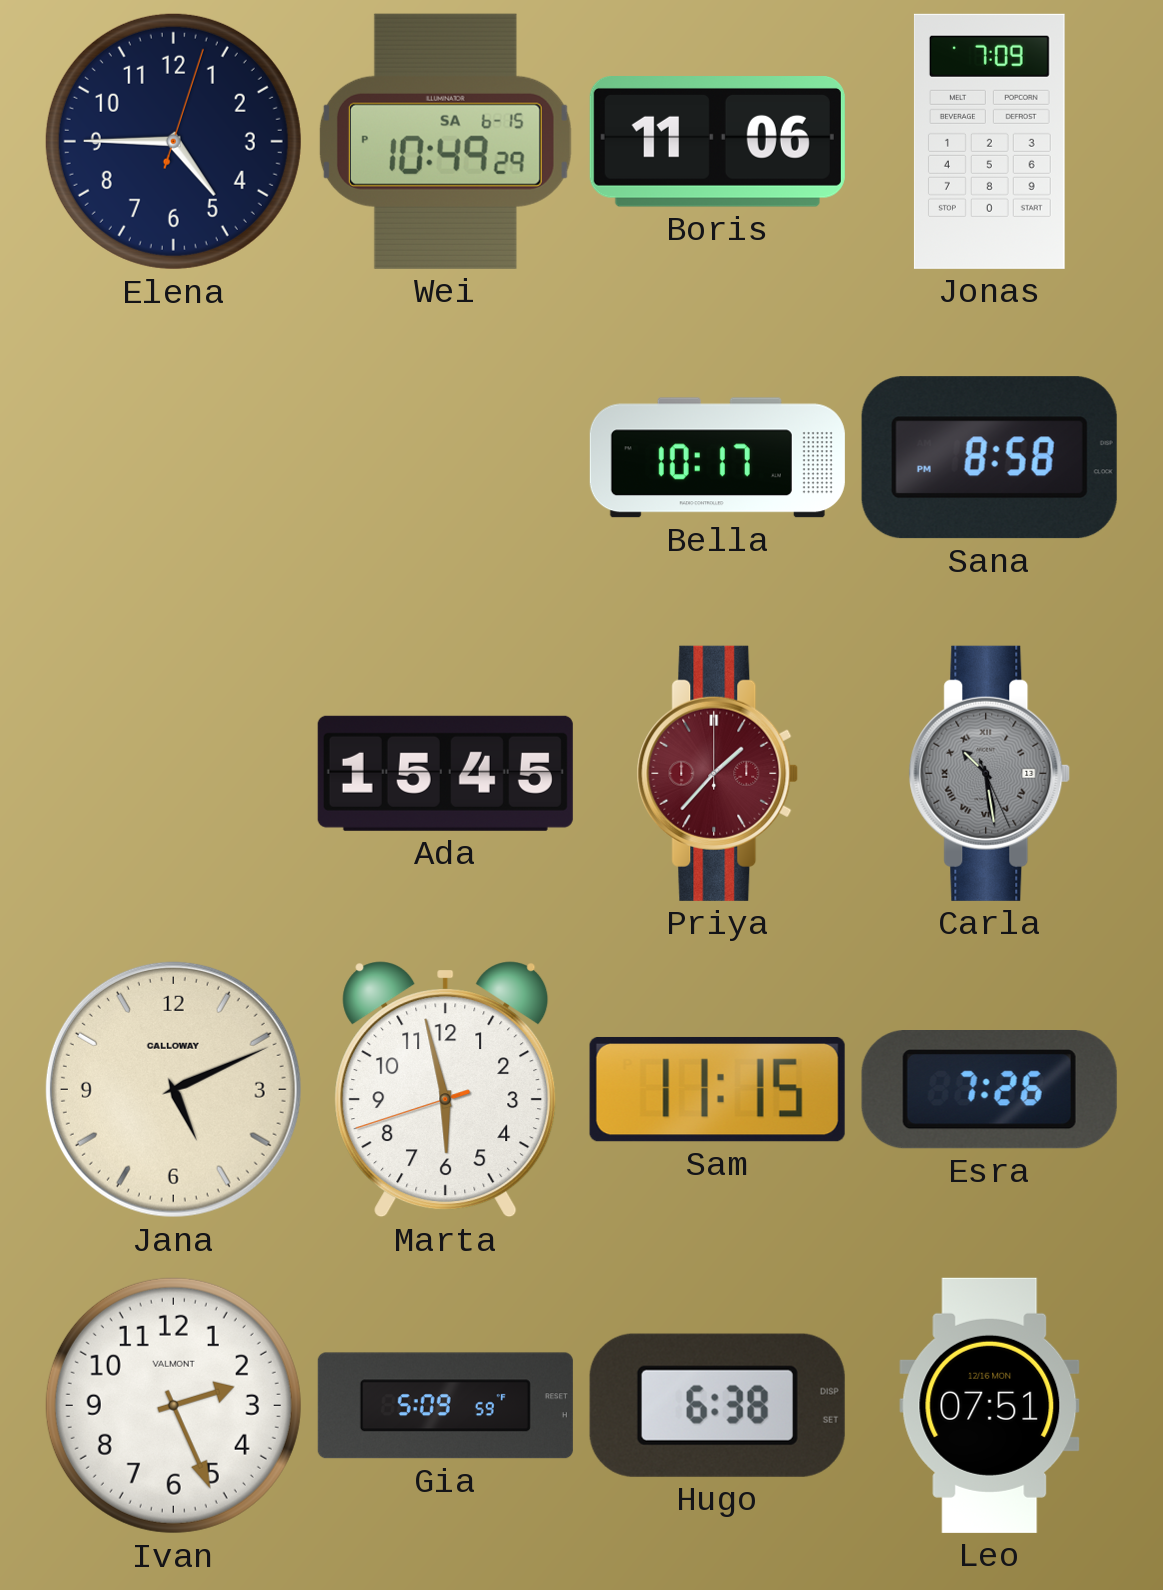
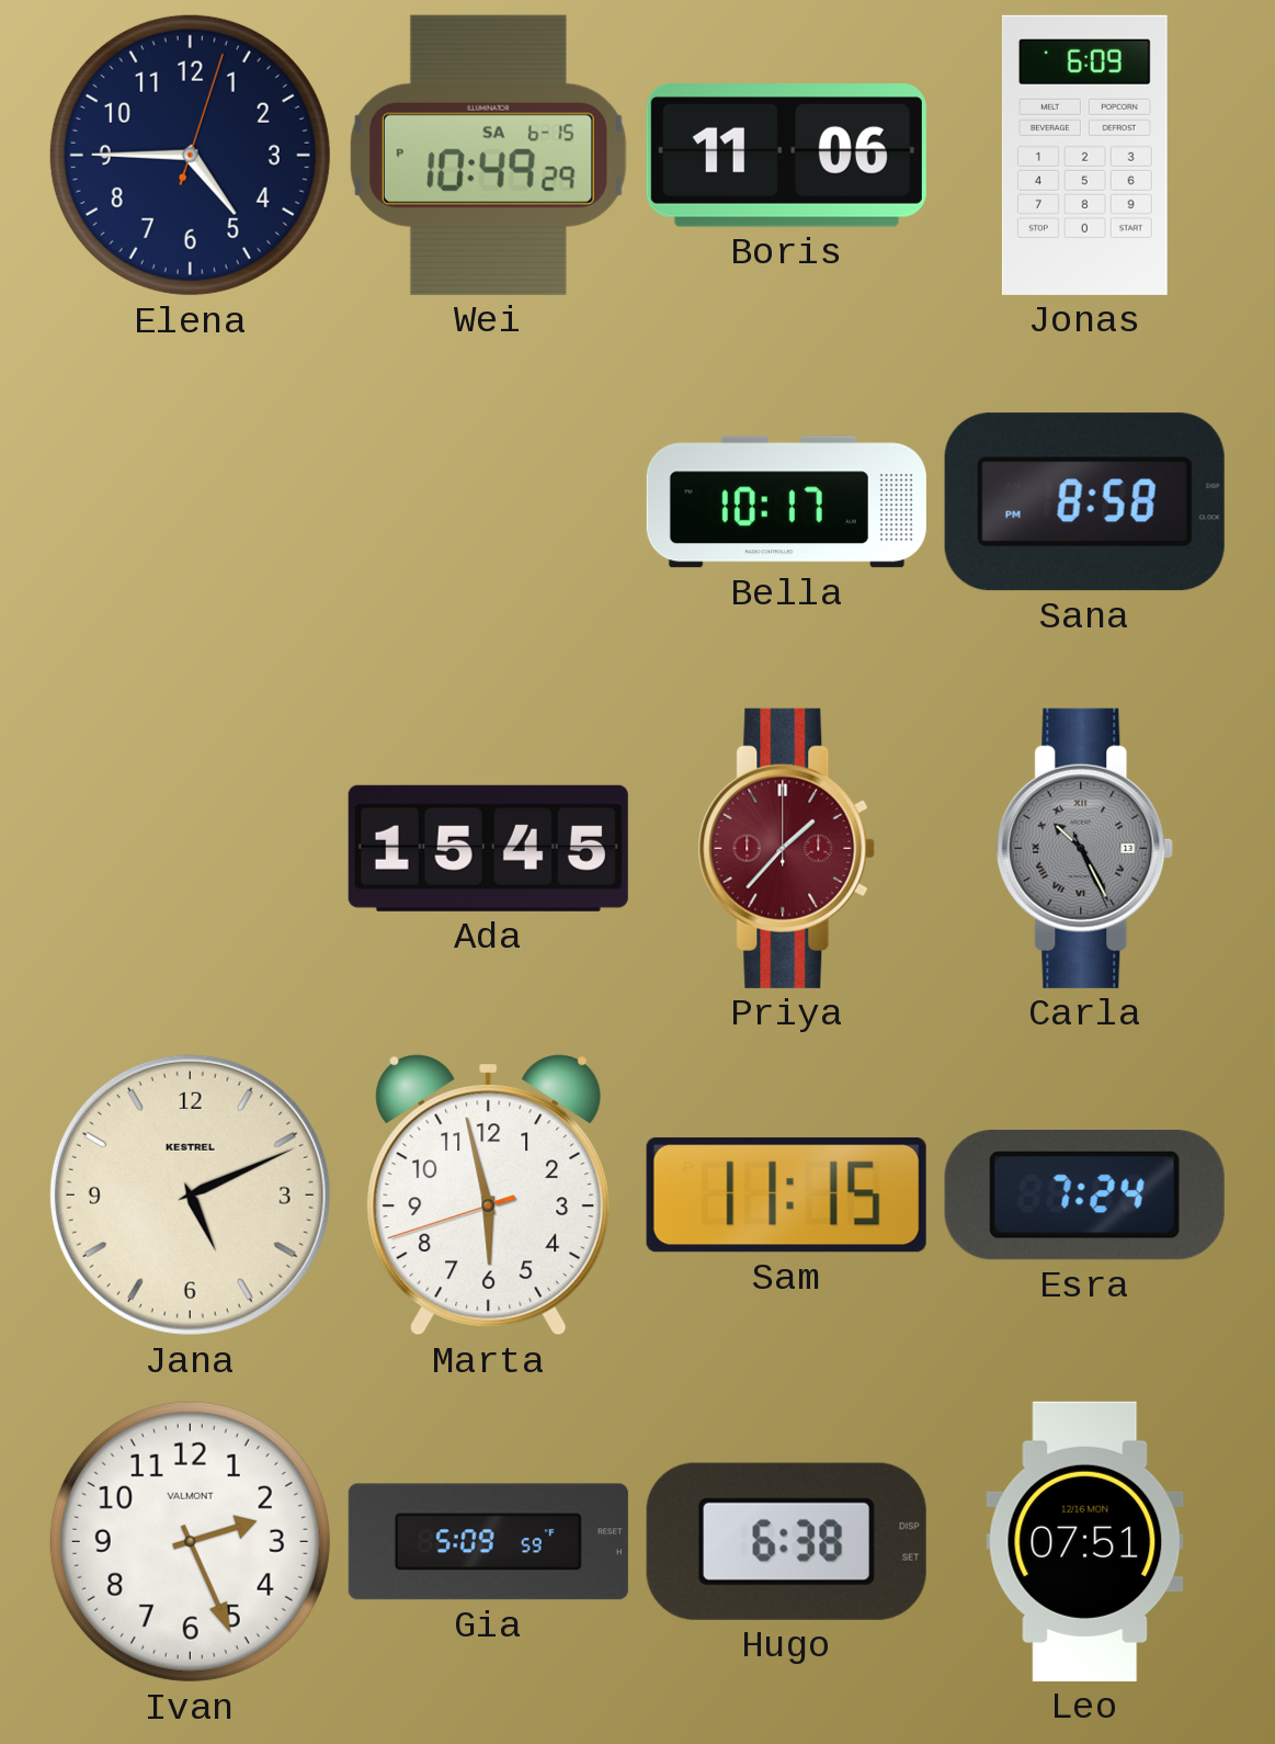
Jonas: 7:09 -> 6:09 (1084, 155)
Carla: 10:28 -> 10:25 (1085, 848)
Jana brand: CALLOWAY -> KESTREL (190, 1194)
Esra: 7:26 -> 7:24 (1084, 1196)
